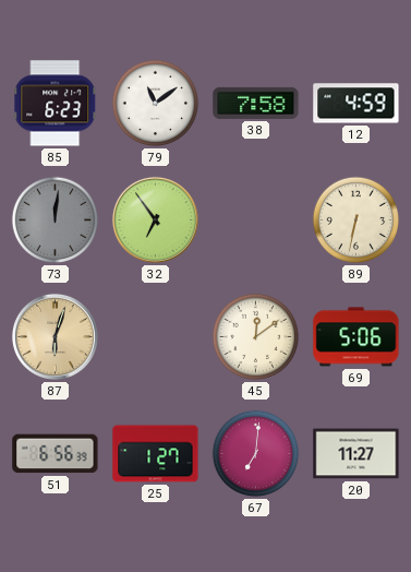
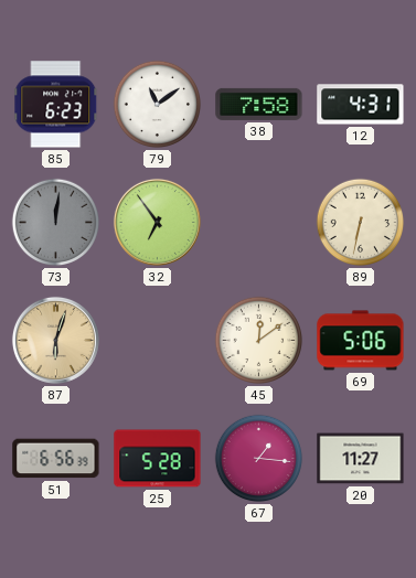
12: 4:59 -> 4:31 (361, 105)
25: 1:27 -> 5:28 (158, 459)
67: 7:01 -> 1:16 (259, 459)
